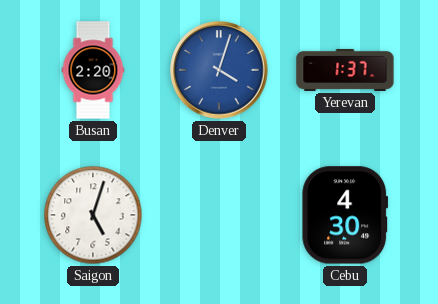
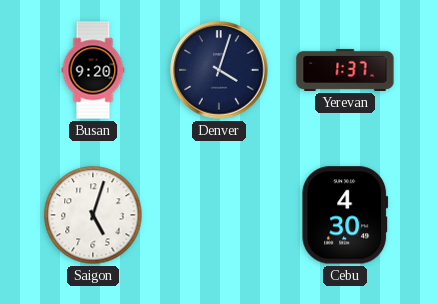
Busan: 2:20 -> 9:20 (93, 70)
Denver dial: blue -> navy (219, 70)
